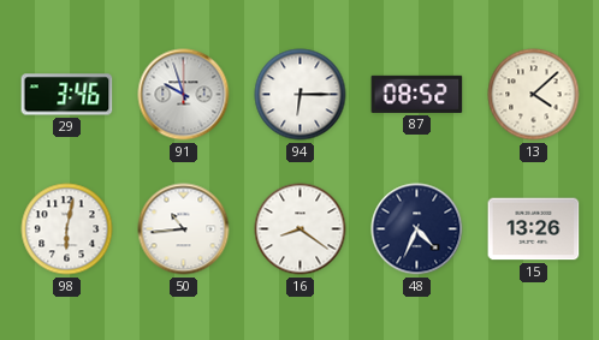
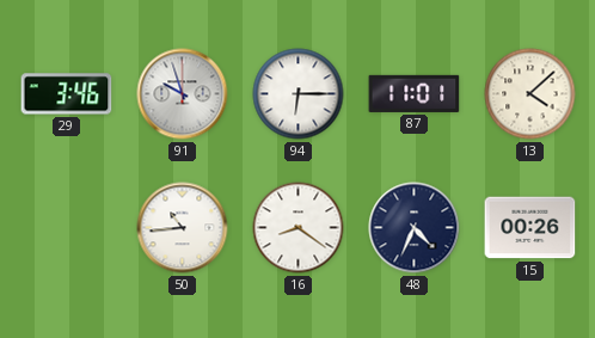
87: 08:52 -> 11:01 (415, 93)
98: 6:02 -> none (67, 229)
15: 13:26 -> 00:26 (530, 228)
